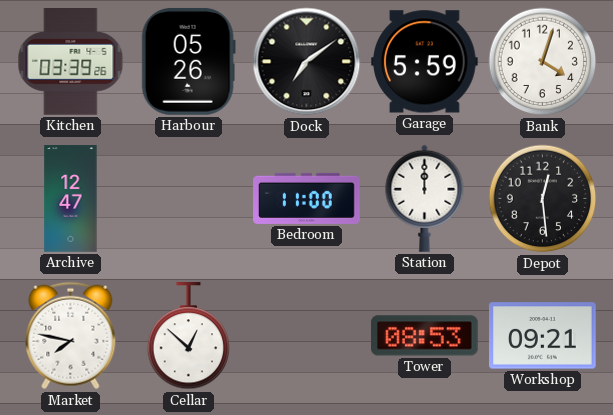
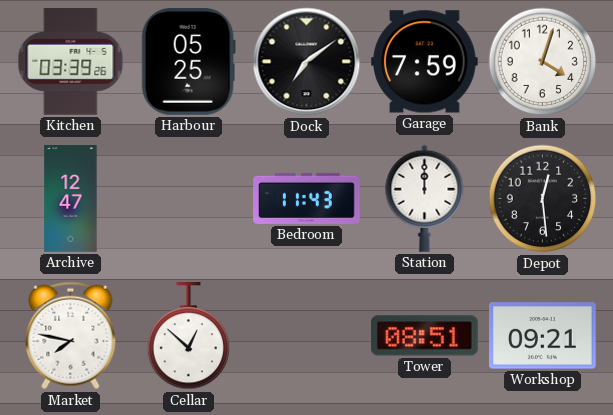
Harbour: 05:26 -> 05:25 (188, 62)
Garage: 5:59 -> 7:59 (425, 62)
Bedroom: 11:00 -> 11:43 (307, 198)
Tower: 08:53 -> 08:51 (425, 336)
